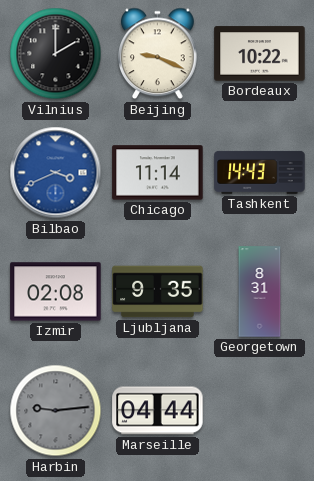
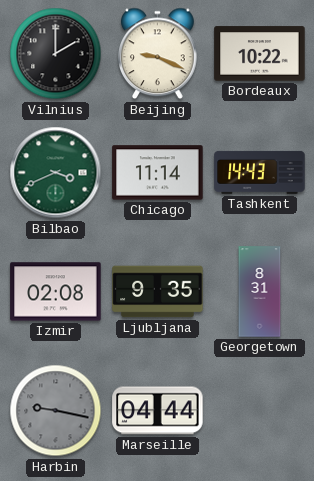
Bilbao dial: blue -> green (56, 173)
Harbin: 9:14 -> 9:17 (56, 411)
